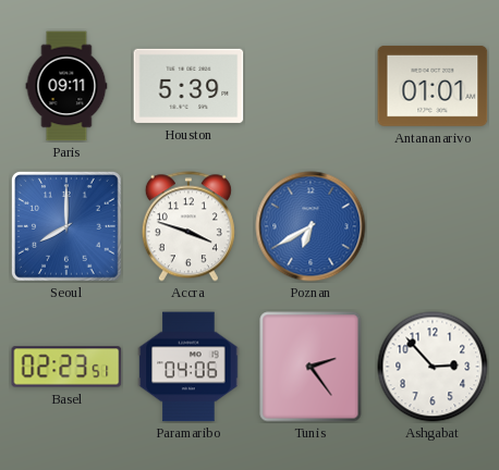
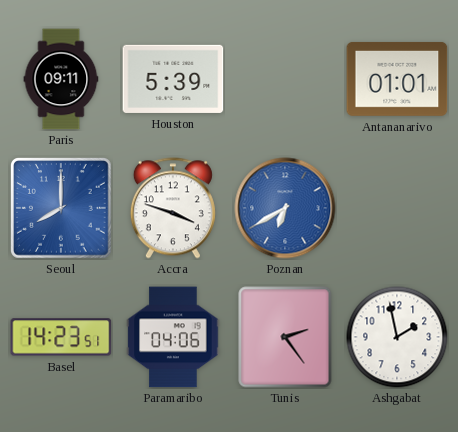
Basel: 02:23 -> 14:23 (61, 337)
Ashgabat: 2:53 -> 1:58 (397, 337)
